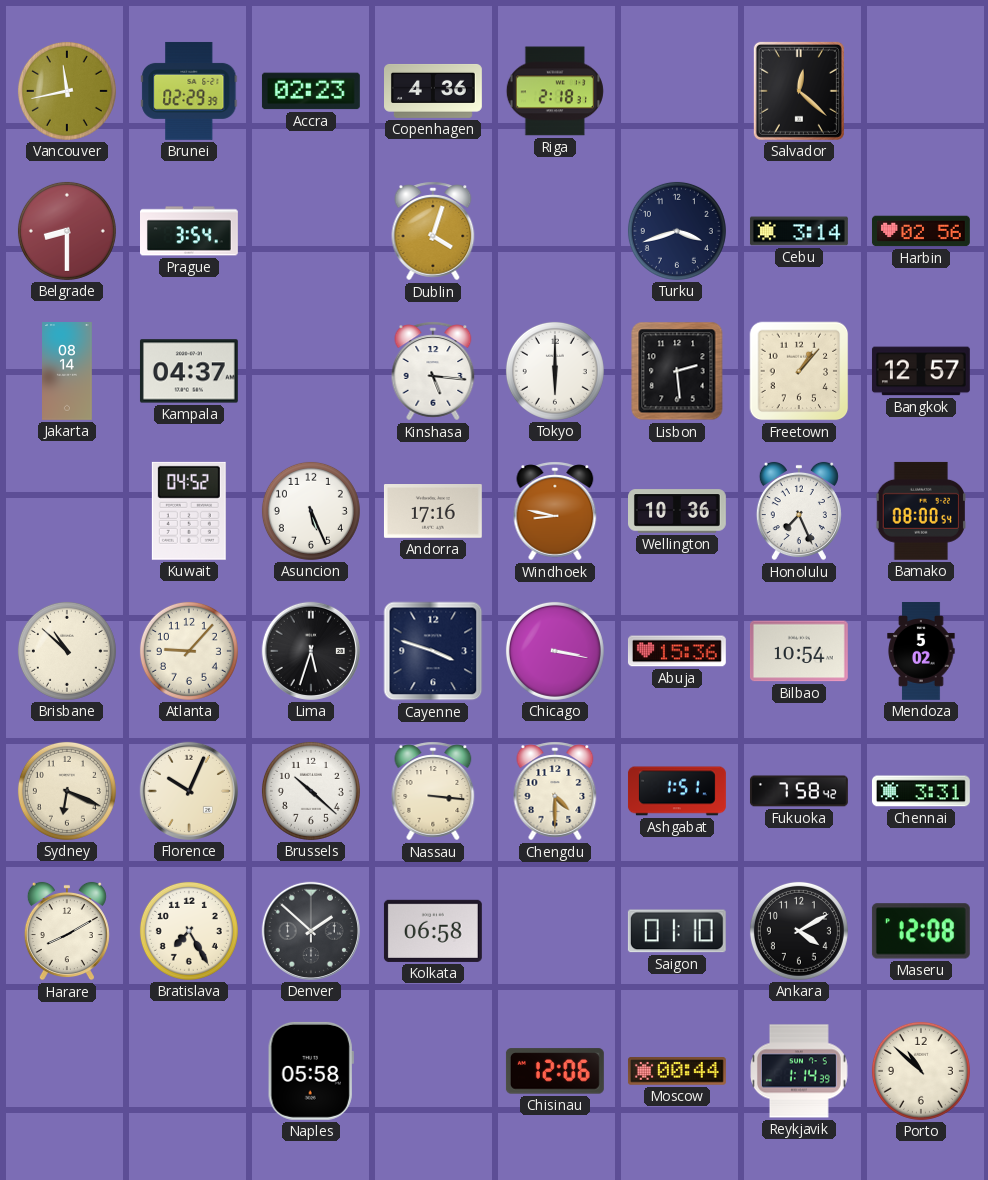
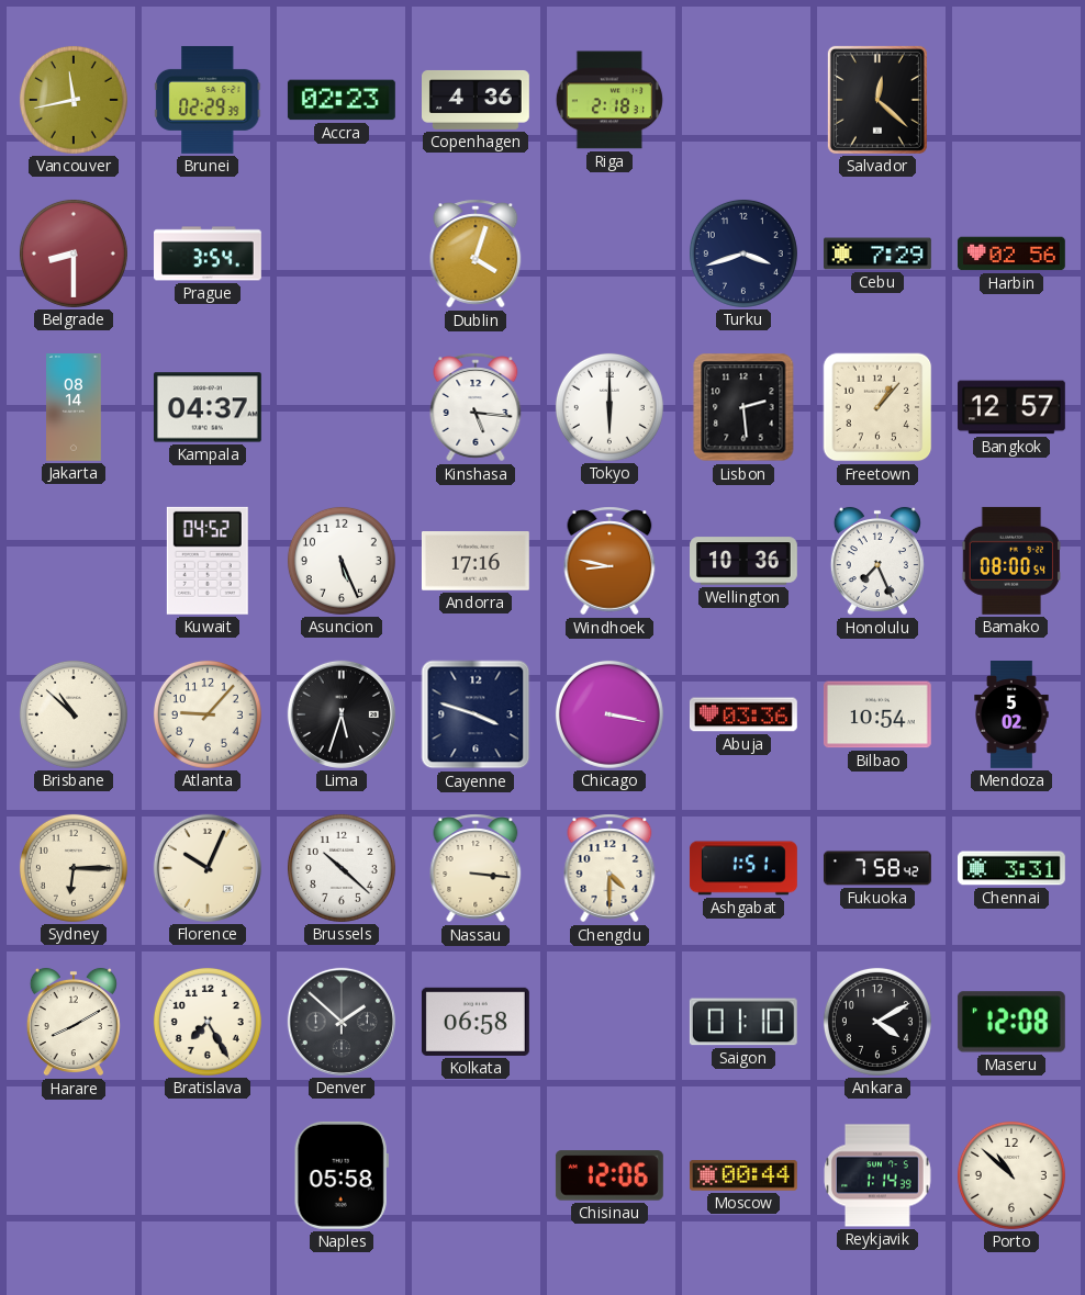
Cebu: 3:14 -> 7:29 (877, 254)
Abuja: 15:36 -> 03:36 (743, 714)
Sydney: 6:19 -> 6:15 (74, 868)
